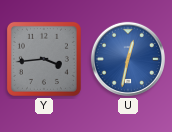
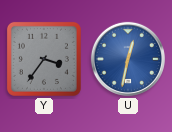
Y: 3:44 -> 3:36 (44, 59)
